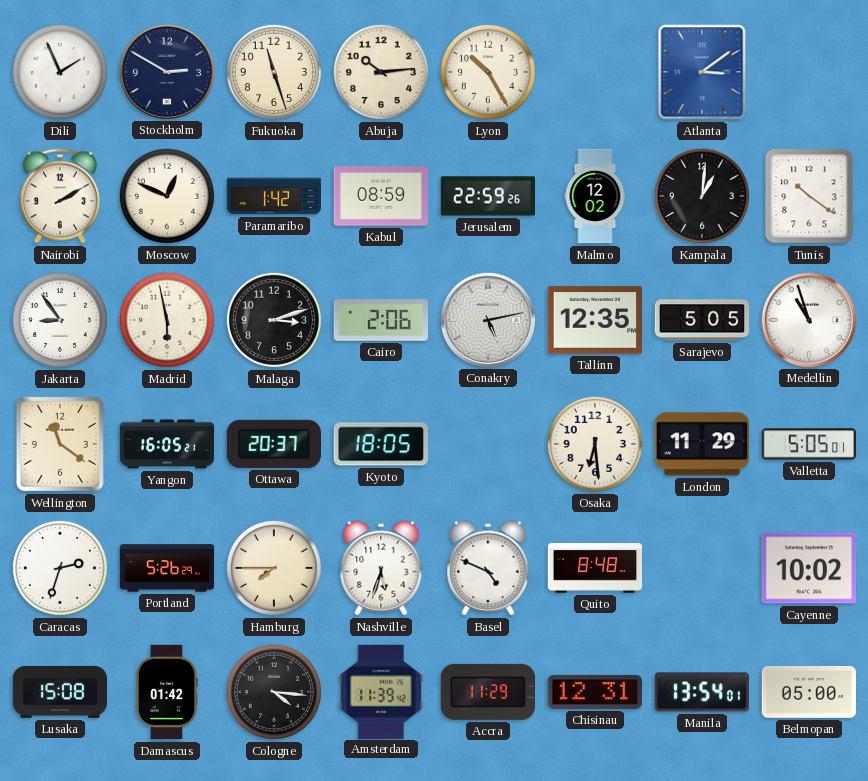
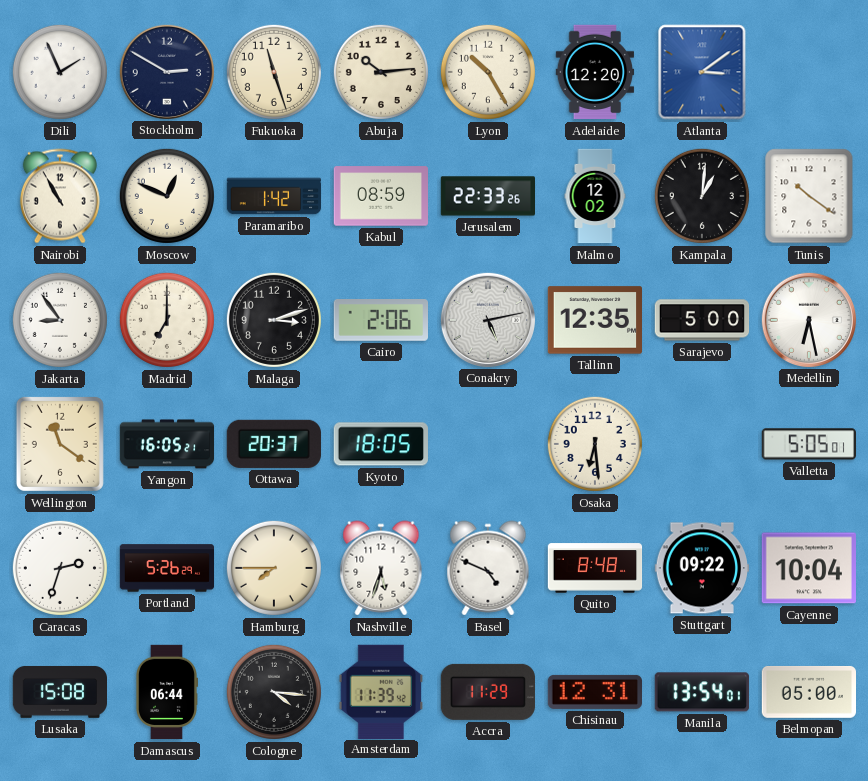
Adelaide: none -> 12:20 (595, 72)
Nairobi: 2:10 -> 10:55 (60, 196)
Jerusalem: 22:59 -> 22:33 (487, 196)
Madrid: 5:58 -> 7:00 (167, 320)
Sarajevo: 5:05 -> 5:00 (702, 320)
Medellin: 10:57 -> 6:28 (808, 319)
London: 11:29 -> none (702, 444)
Stuttgart: none -> 09:22 (701, 568)
Cayenne: 10:02 -> 10:04 (808, 568)
Damascus: 01:42 -> 06:44 (166, 692)
